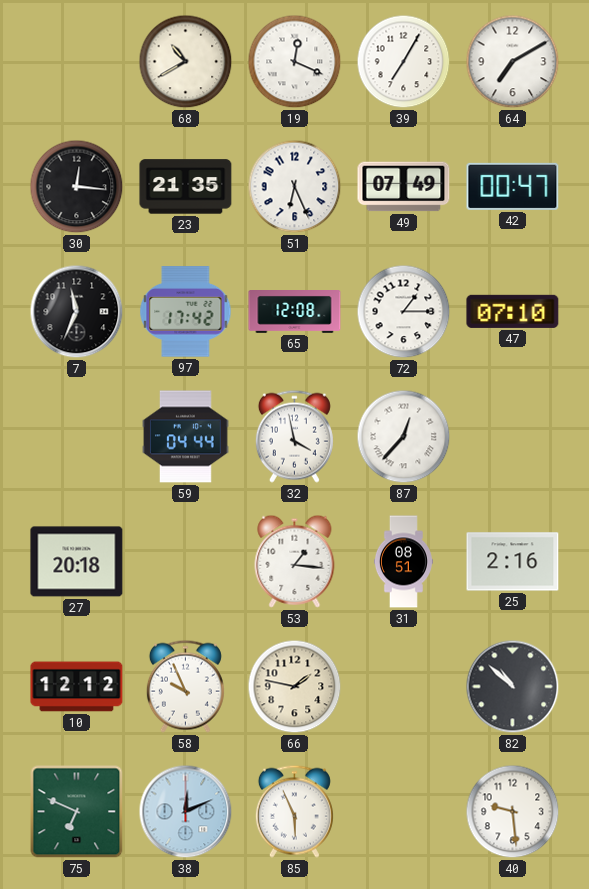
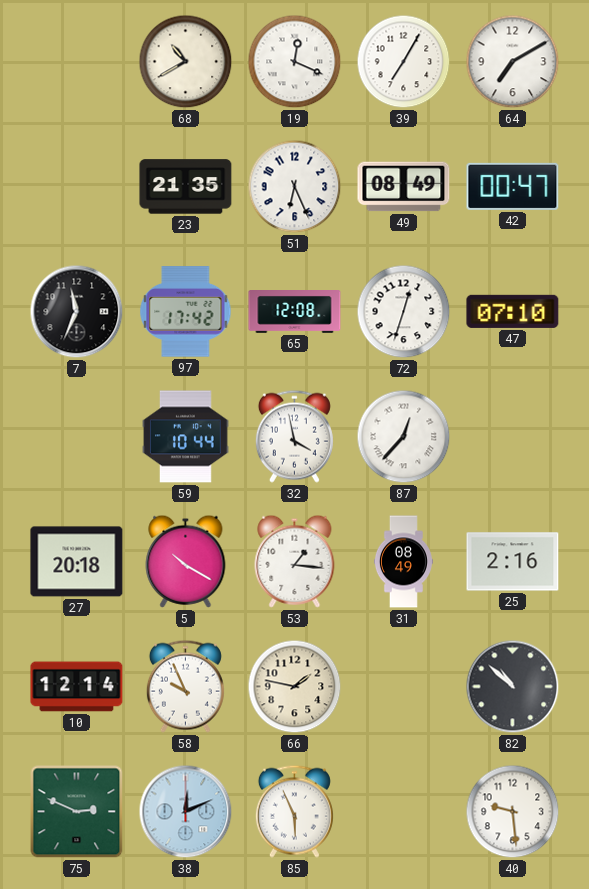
30: 12:16 -> none (77, 187)
49: 07:49 -> 08:49 (404, 187)
72: 1:15 -> 12:33 (404, 312)
59: 04:44 -> 10:44 (186, 437)
5: none -> 10:20 (186, 561)
31: 08:51 -> 08:49 (403, 562)
10: 12:12 -> 12:14 (77, 687)
75: 6:49 -> 2:49 (77, 812)
